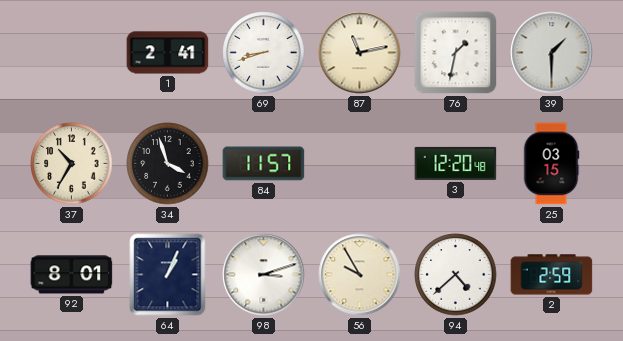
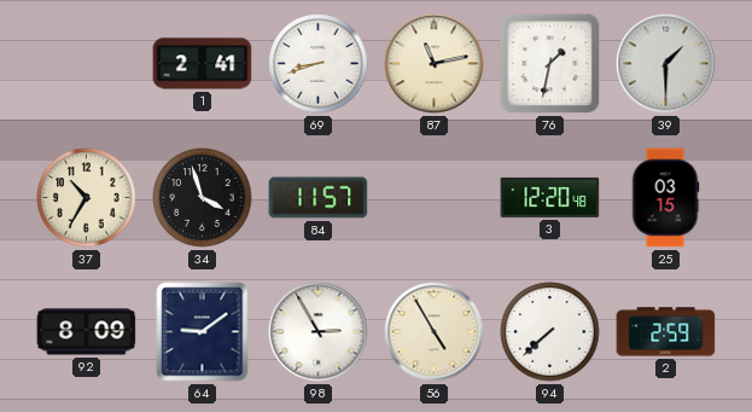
92: 8:01 -> 8:09 (87, 332)
64: 1:04 -> 9:09 (203, 332)
98: 3:12 -> 2:55 (319, 332)
56: 9:55 -> 4:55 (435, 332)
94: 4:38 -> 7:38 (550, 332)
